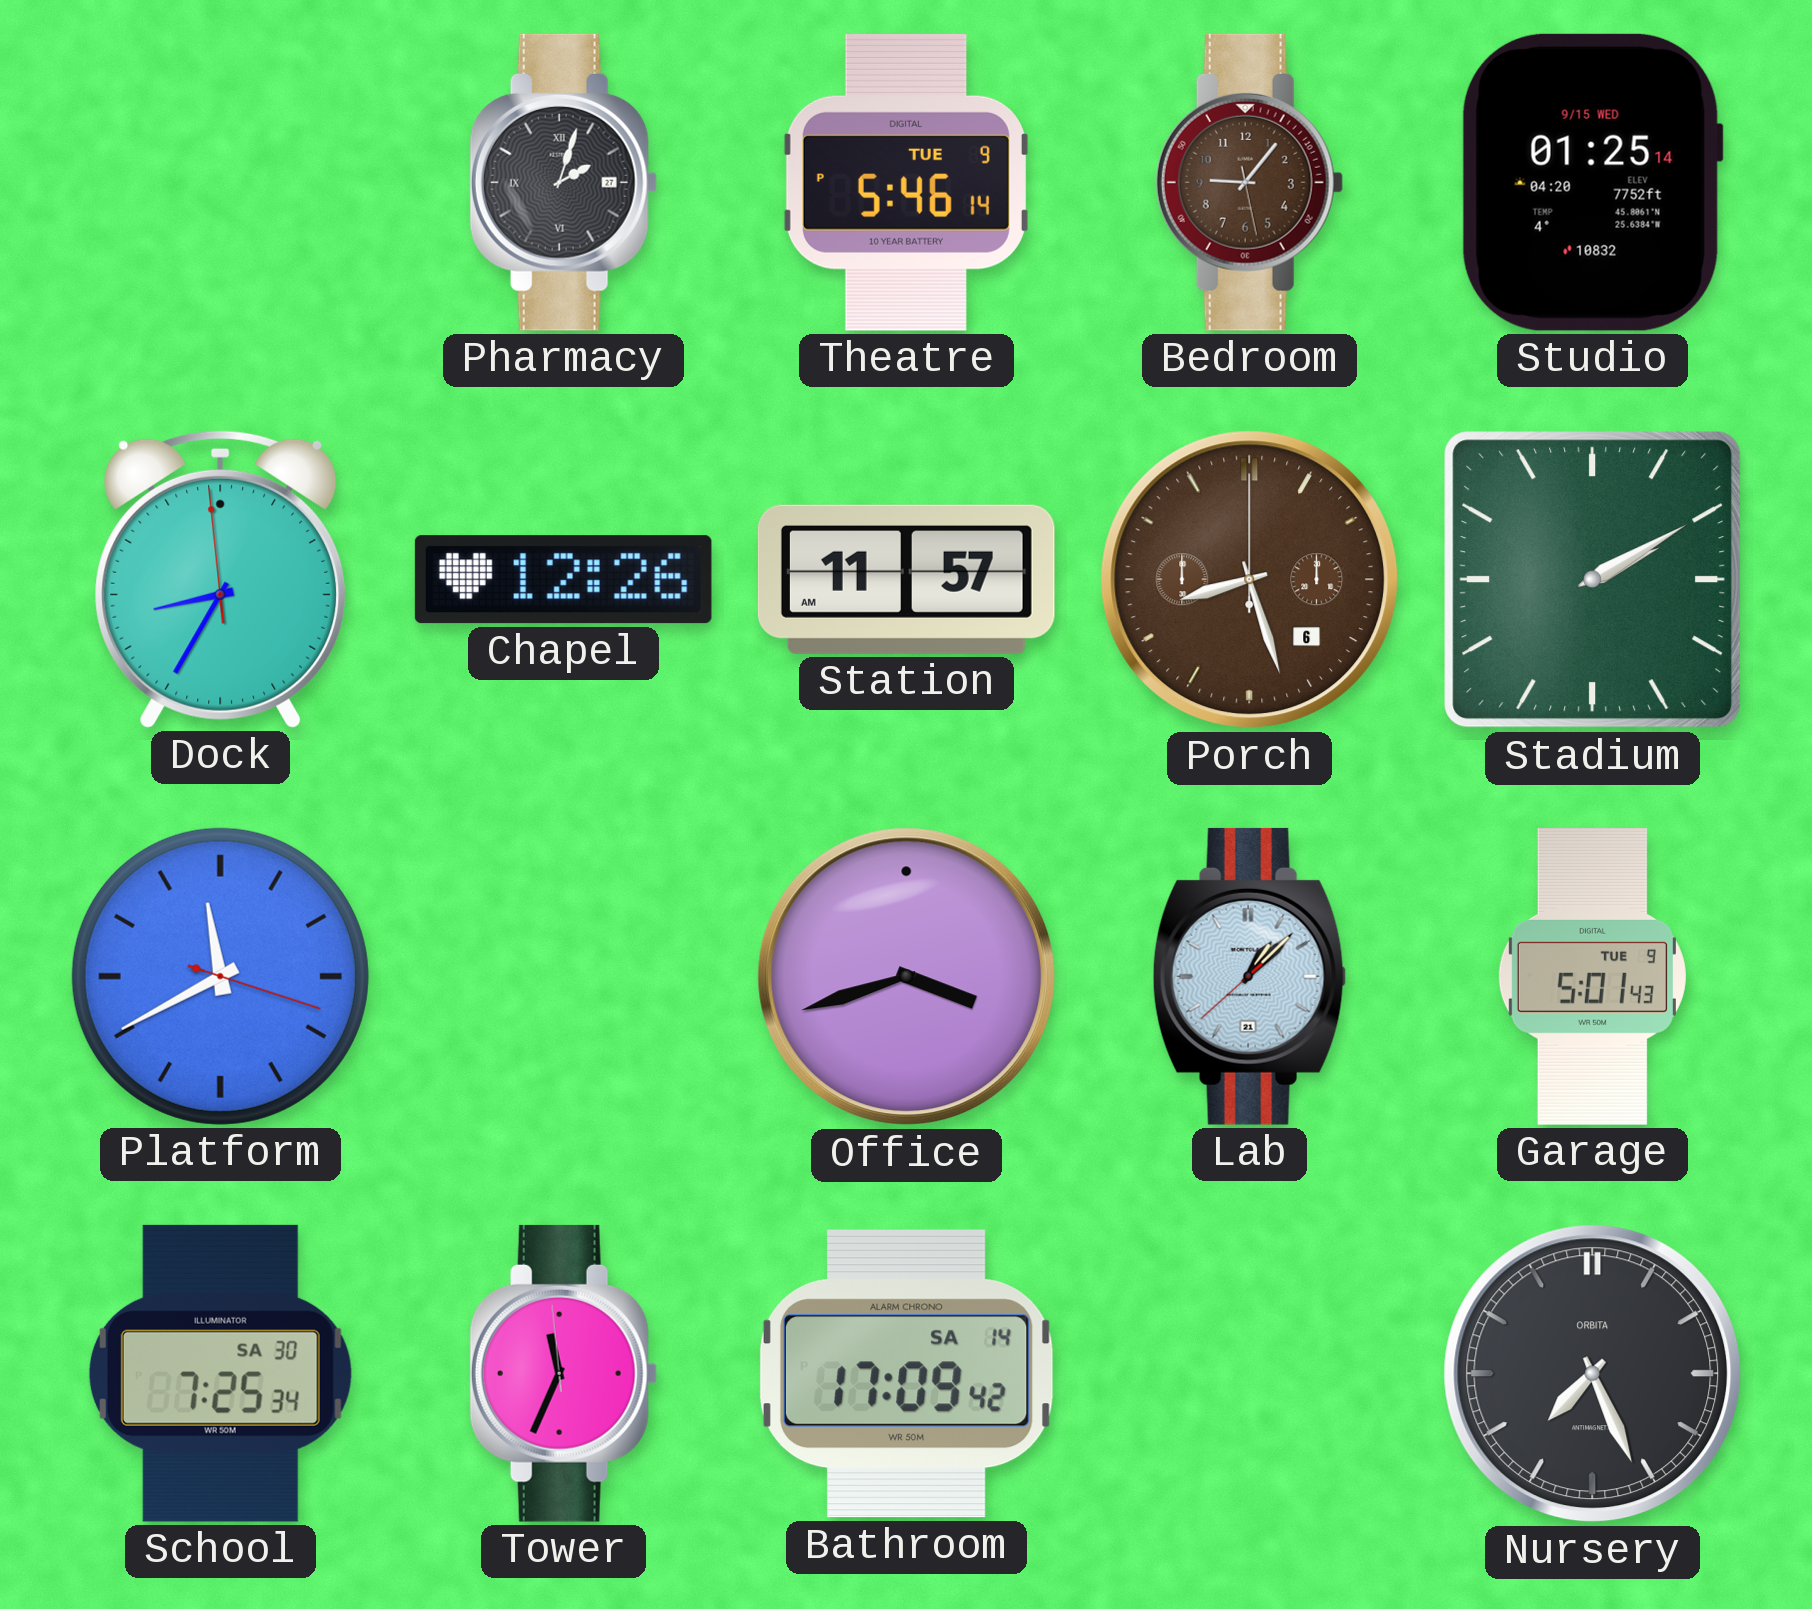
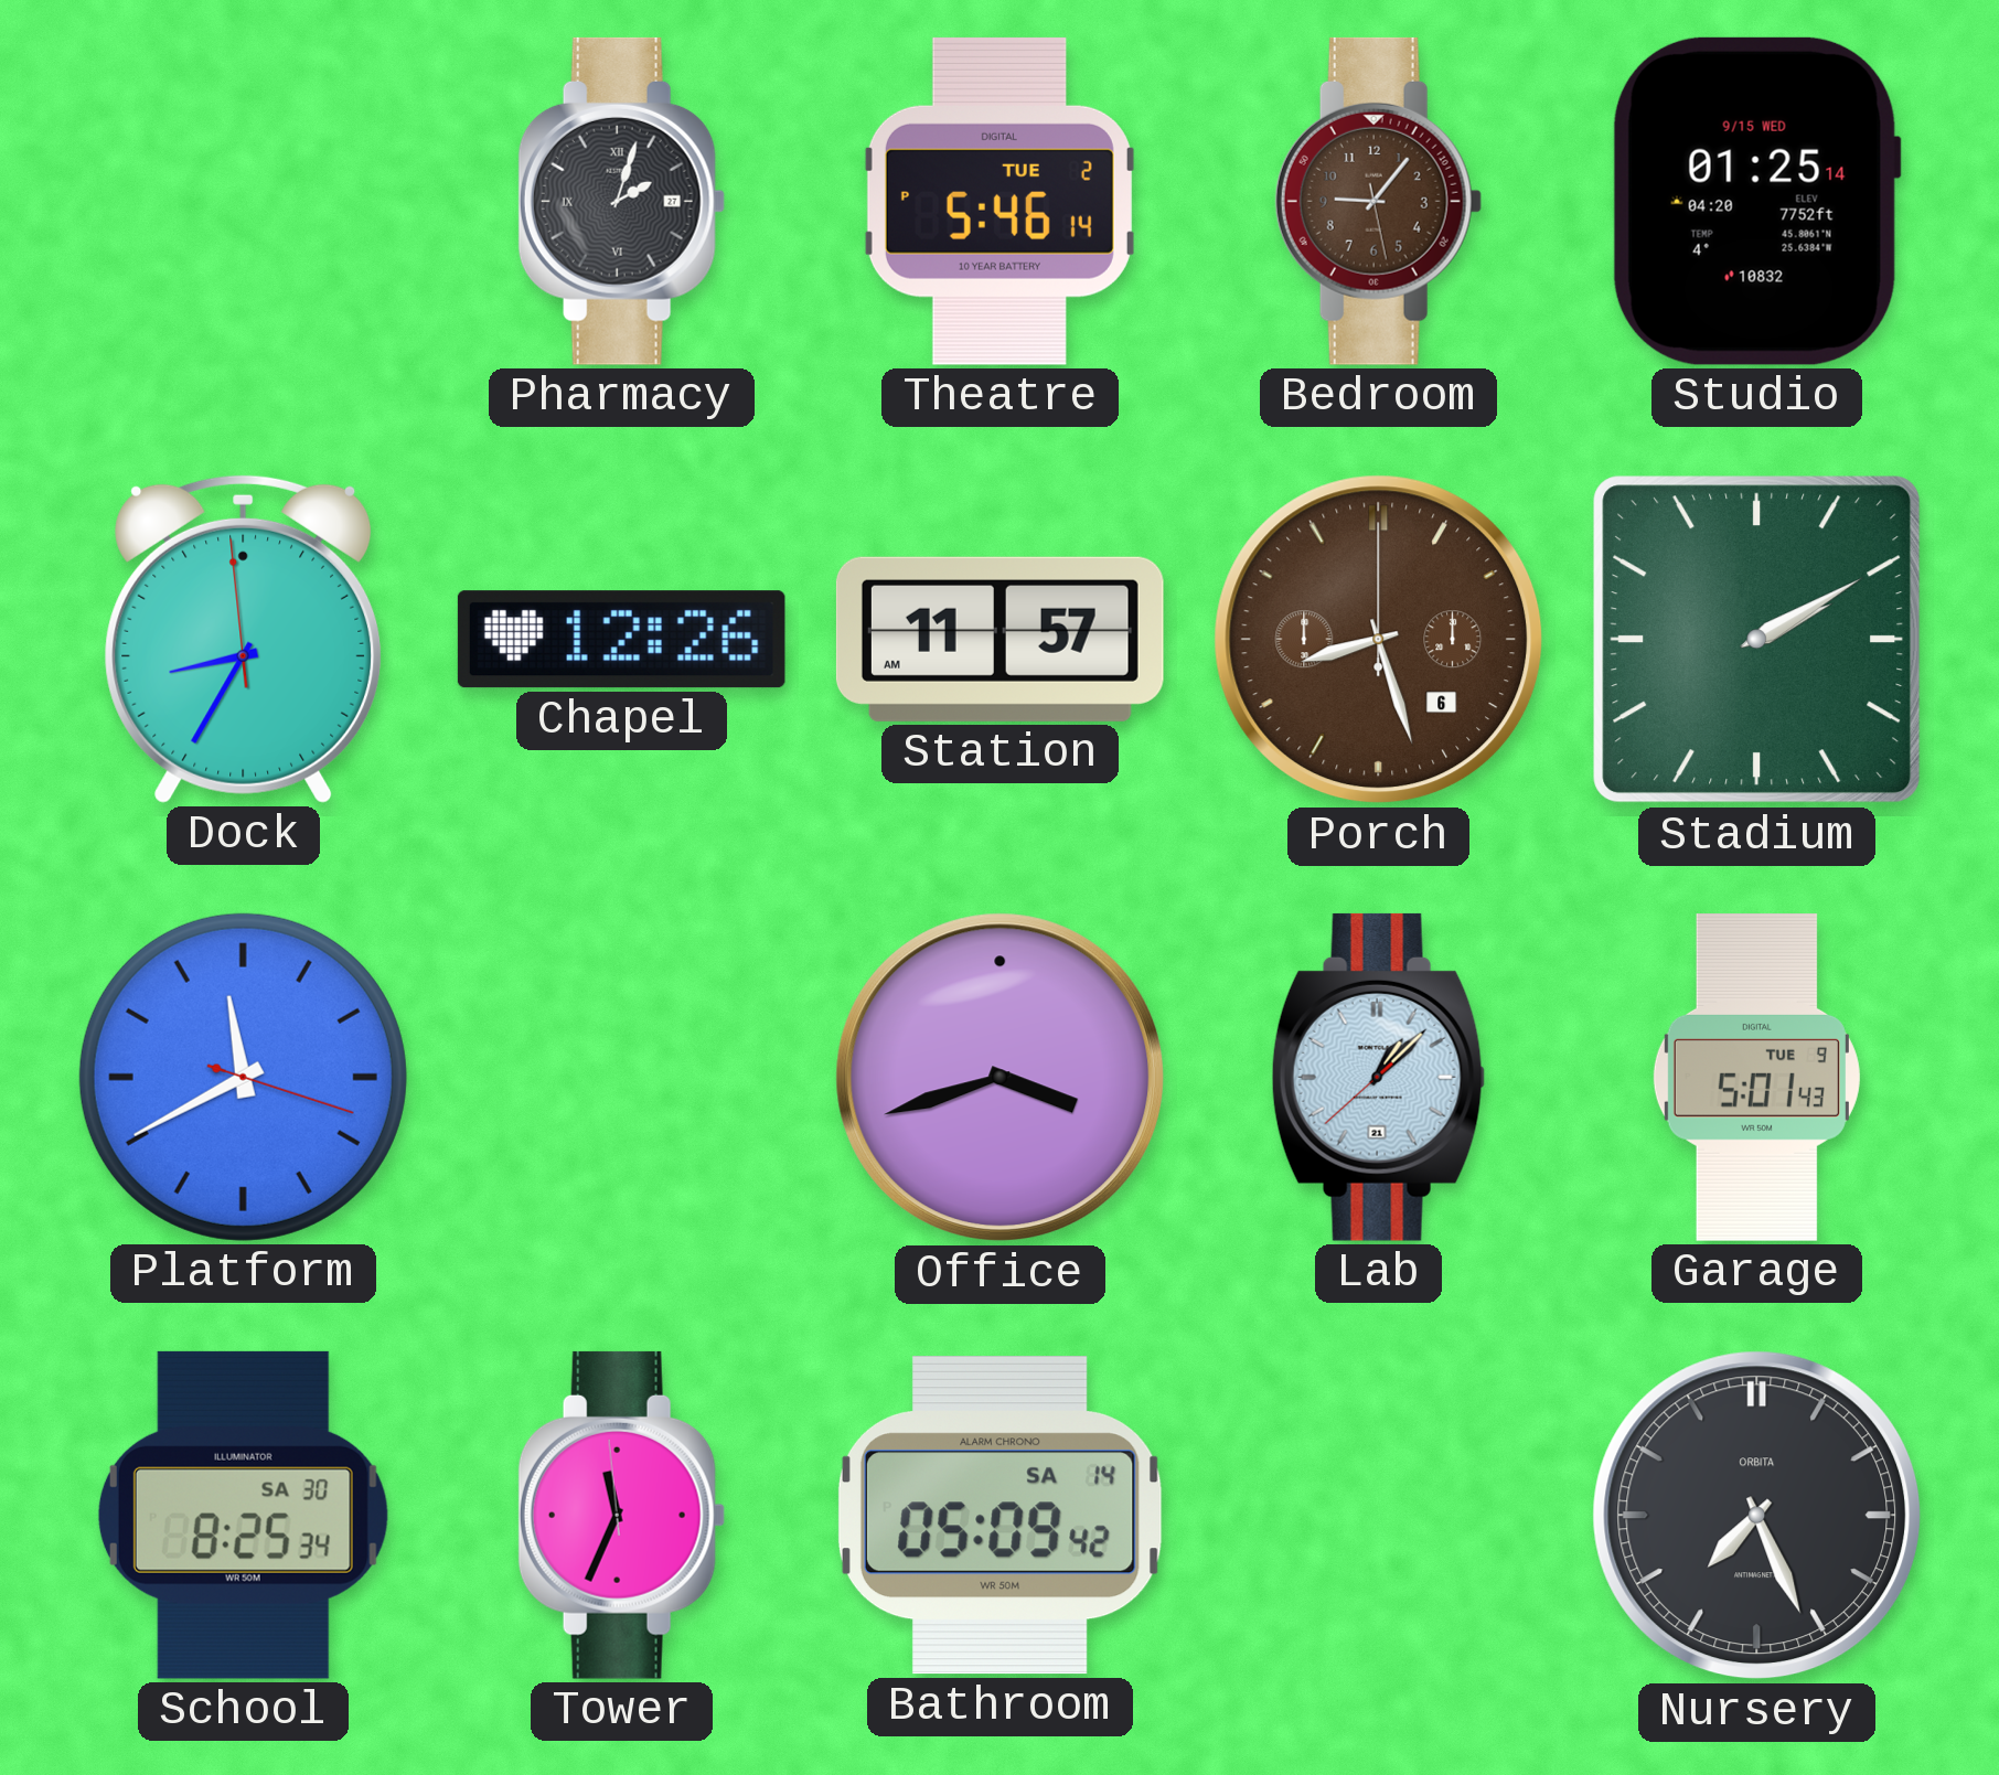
Theatre date: TUE 9 -> TUE 2 (999, 201)
School: 7:25 -> 8:25 (243, 1515)
Bathroom: 17:09 -> 05:09 (999, 1516)
